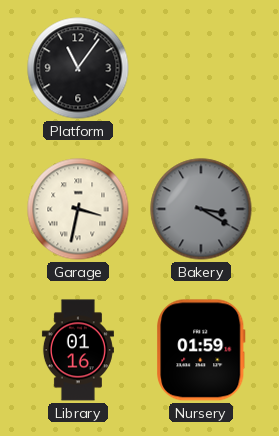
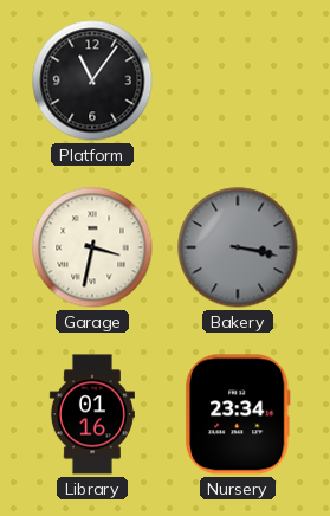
Bakery: 3:20 -> 3:17 (238, 247)
Nursery: 01:59 -> 23:34 (238, 414)
